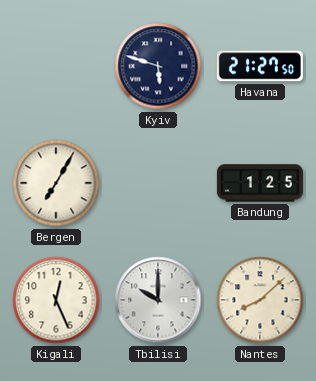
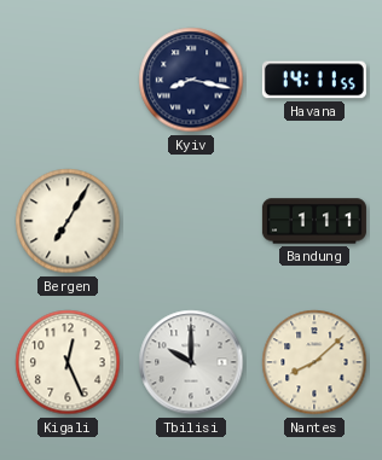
Kyiv: 5:48 -> 8:17 (191, 80)
Havana: 21:27 -> 14:11 (314, 80)
Bandung: 1:25 -> 1:11 (314, 221)
